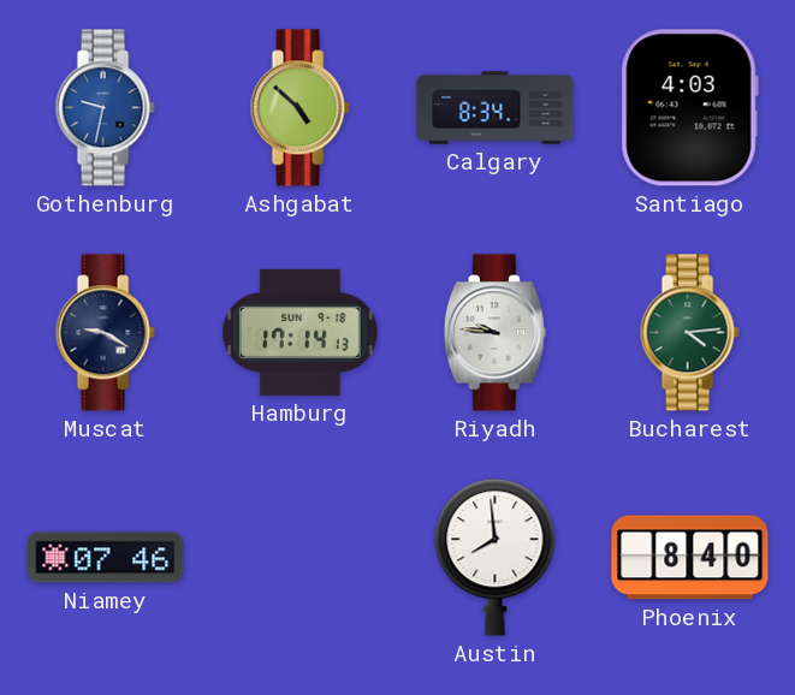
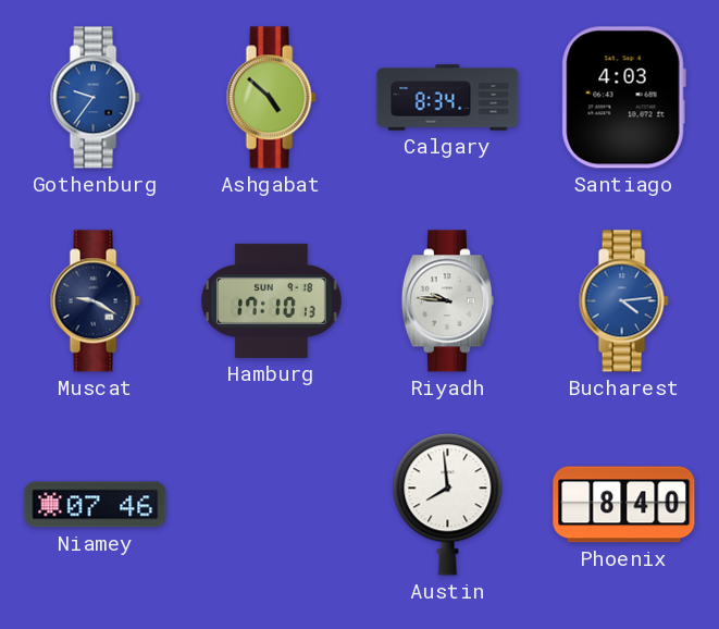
Gothenburg: 9:32 -> 9:36 (95, 98)
Hamburg: 17:14 -> 17:10 (272, 300)
Bucharest dial: green -> blue (623, 301)
